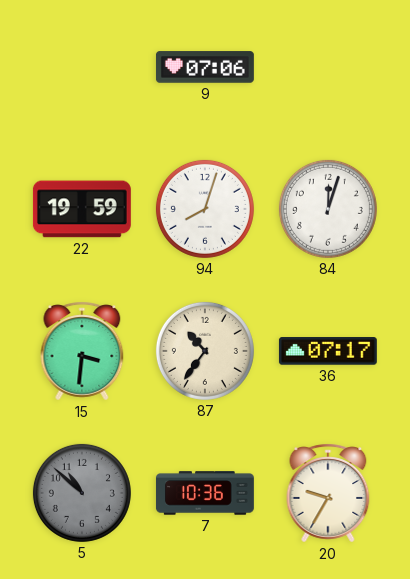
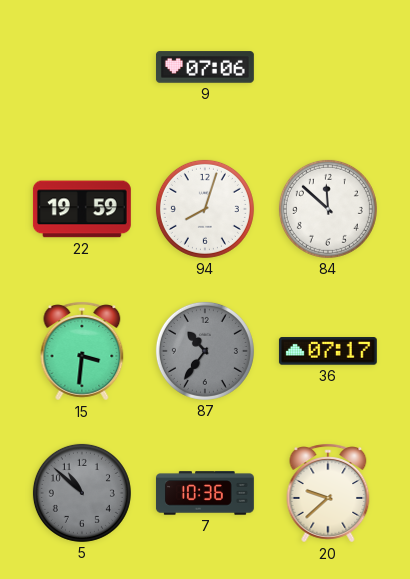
84: 12:03 -> 11:52 (328, 209)
87 dial: cream -> grey (205, 351)
20: 9:35 -> 9:38 (328, 493)
